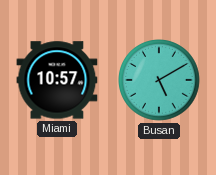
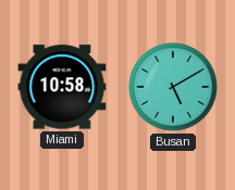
Miami: 10:57 -> 10:58 (62, 87)
